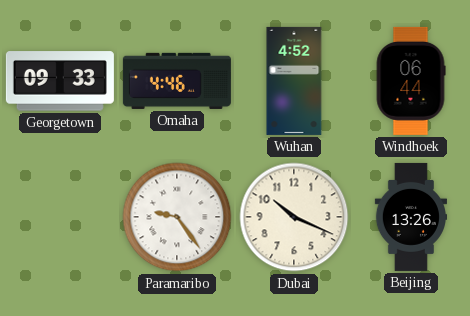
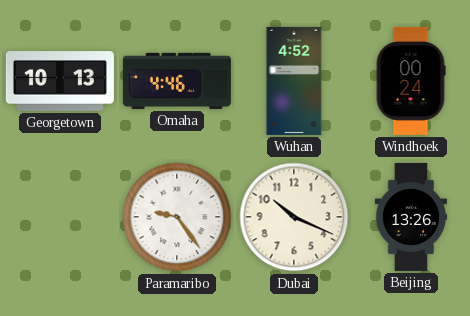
Georgetown: 09:33 -> 10:13 (60, 81)
Windhoek: 06:44 -> 00:24 (411, 81)
